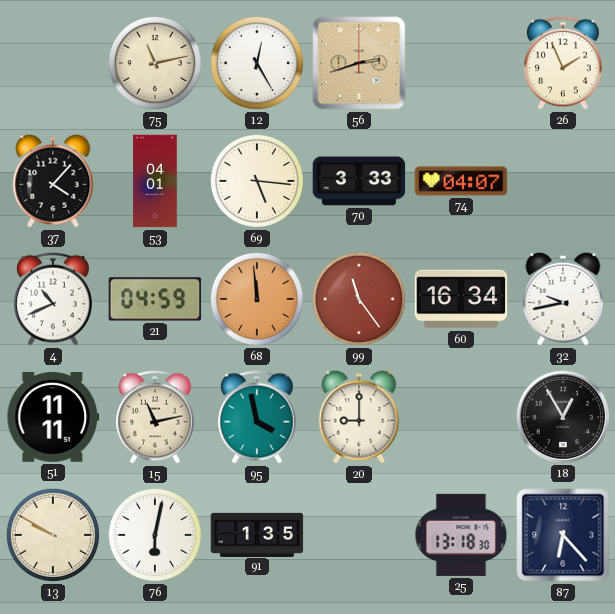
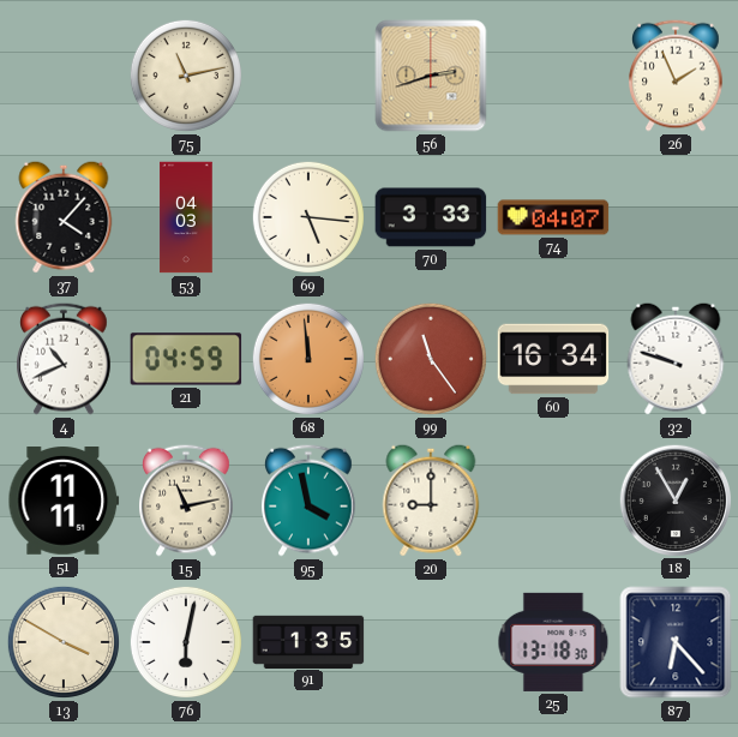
12: 12:25 -> none (257, 63)
53: 04:01 -> 04:03 (186, 217)
32: 9:43 -> 9:48 (676, 359)
13: 9:50 -> 3:50 (64, 642)
